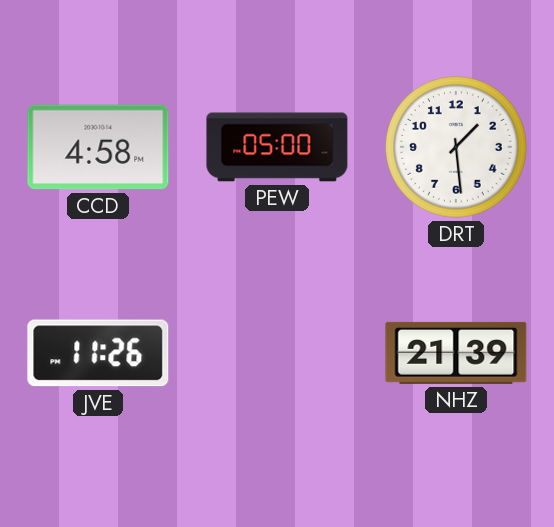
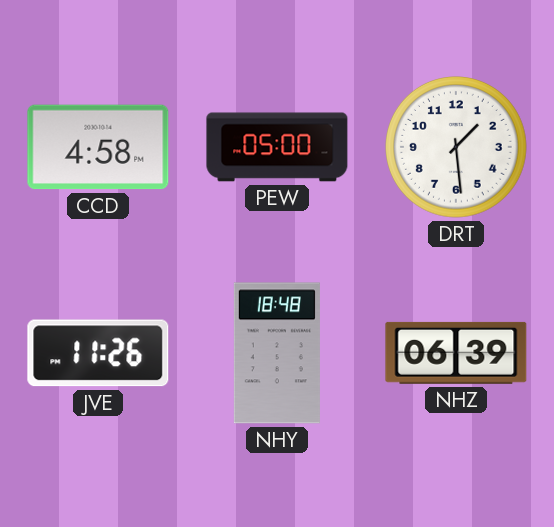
NHY: none -> 18:48 (277, 353)
NHZ: 21:39 -> 06:39 (456, 353)
